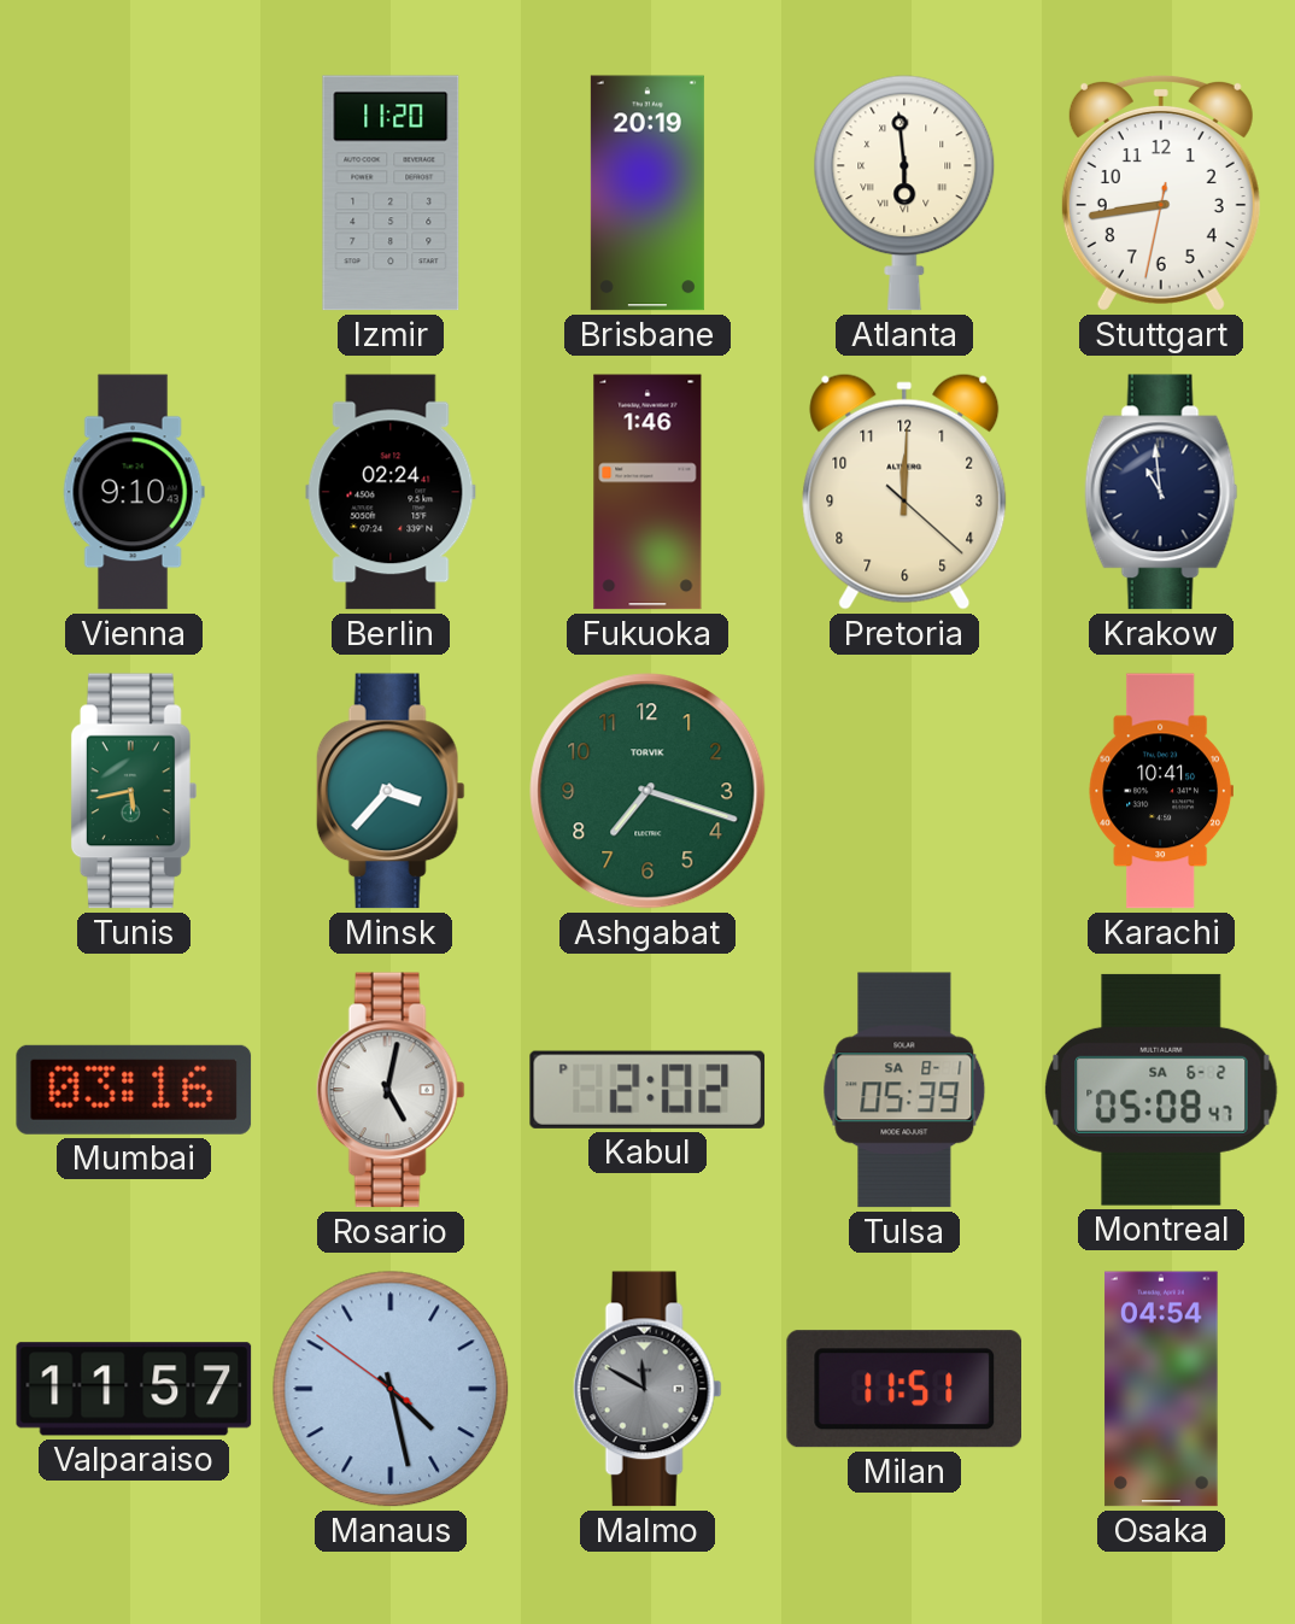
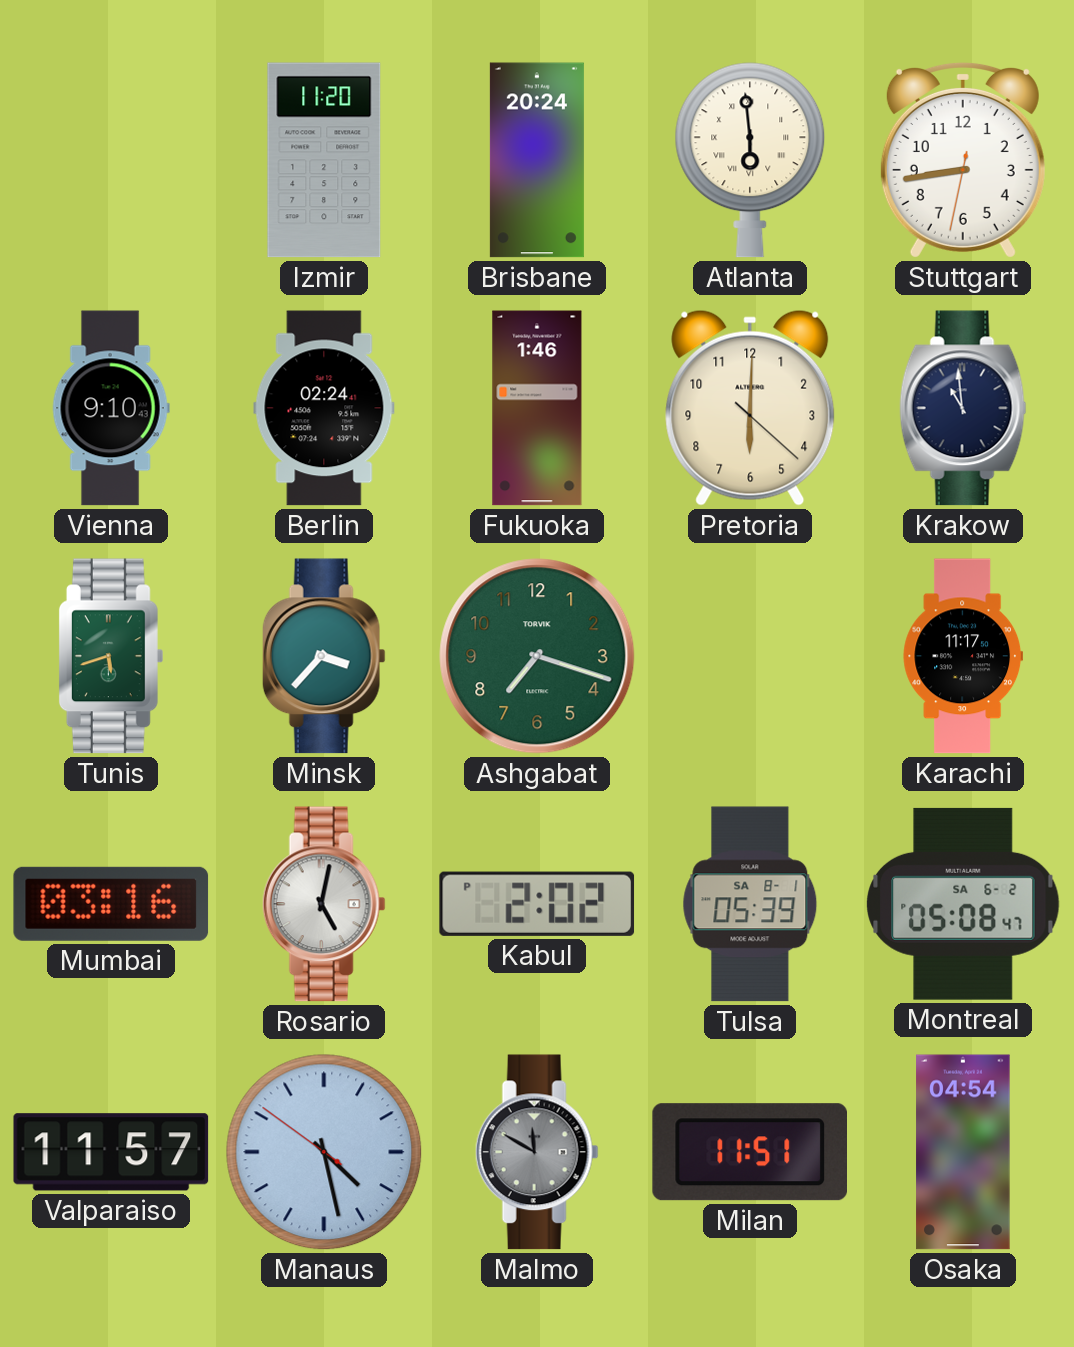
Brisbane: 20:19 -> 20:24 (537, 160)
Pretoria: 12:00 -> 6:00 (750, 408)
Tunis: 5:43 -> 5:42 (110, 656)
Karachi: 10:41 -> 11:17 (962, 656)
